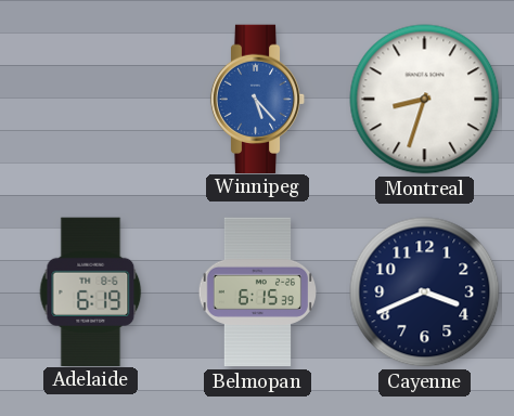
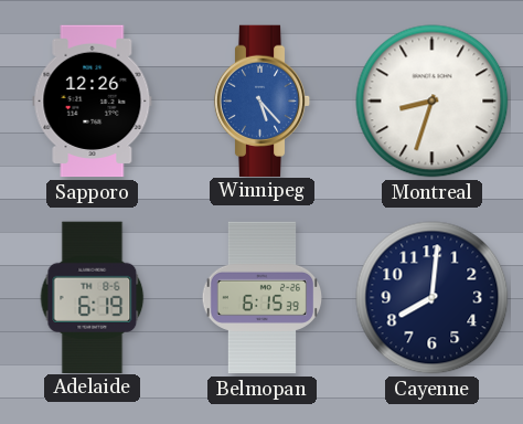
Sapporo: none -> 12:26 (93, 102)
Cayenne: 3:41 -> 8:01 (433, 298)
